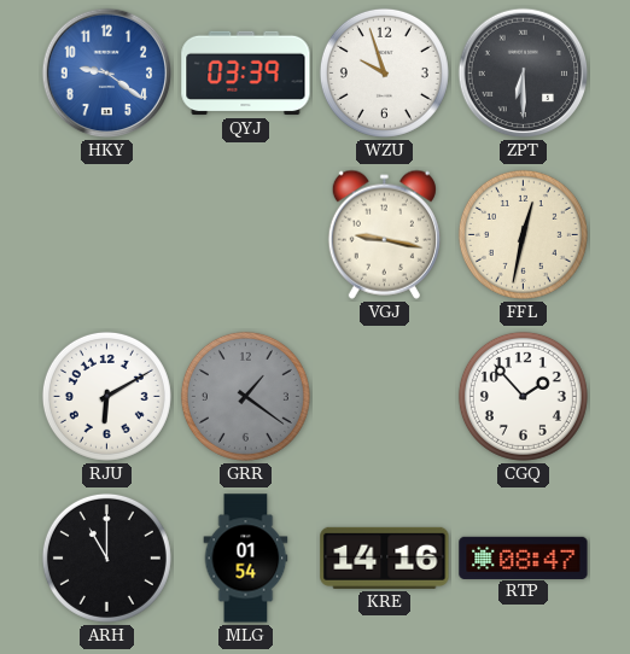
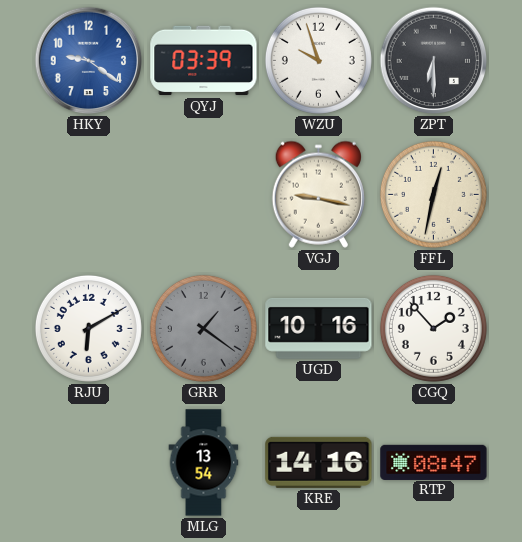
UGD: none -> 10:16 (319, 328)
ARH: 11:00 -> none (106, 557)
MLG: 01:54 -> 13:54 (204, 463)
